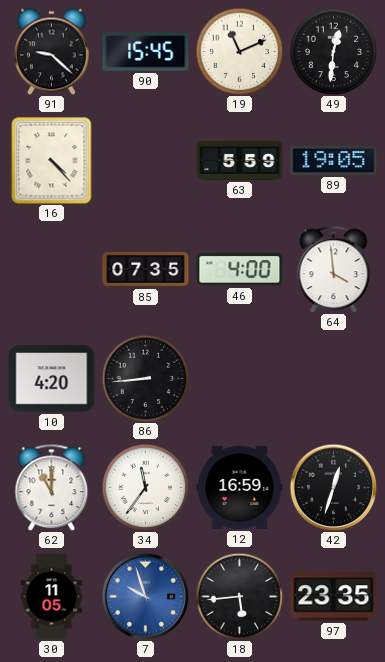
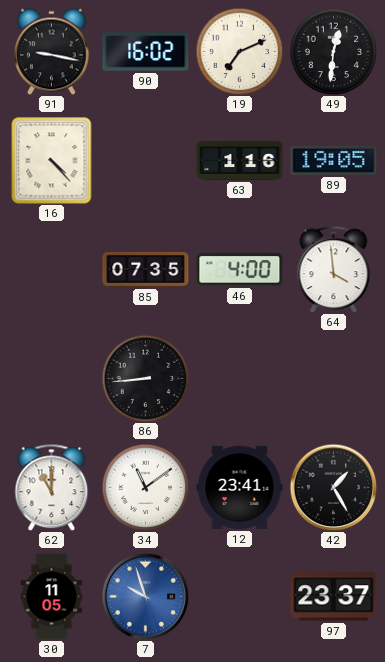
91: 9:22 -> 9:17 (52, 51)
90: 15:45 -> 16:02 (146, 52)
19: 11:11 -> 7:11 (239, 51)
63: 5:59 -> 1:16 (240, 160)
10: 4:20 -> none (52, 379)
34: 11:36 -> 11:09 (145, 487)
12: 16:59 -> 23:41 (240, 487)
42: 12:33 -> 1:25 (333, 487)
18: 5:44 -> none (239, 596)
97: 23:35 -> 23:37 (334, 597)
